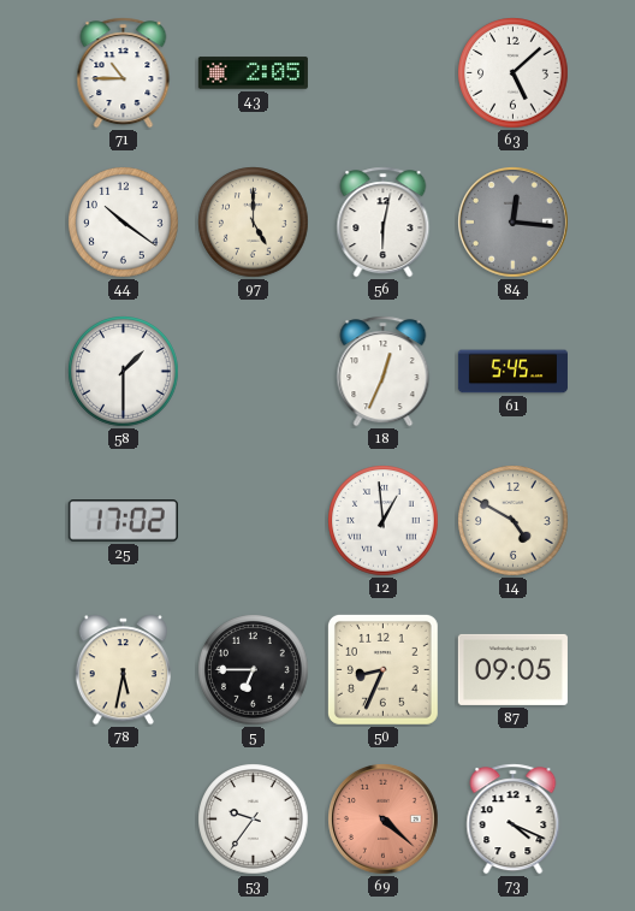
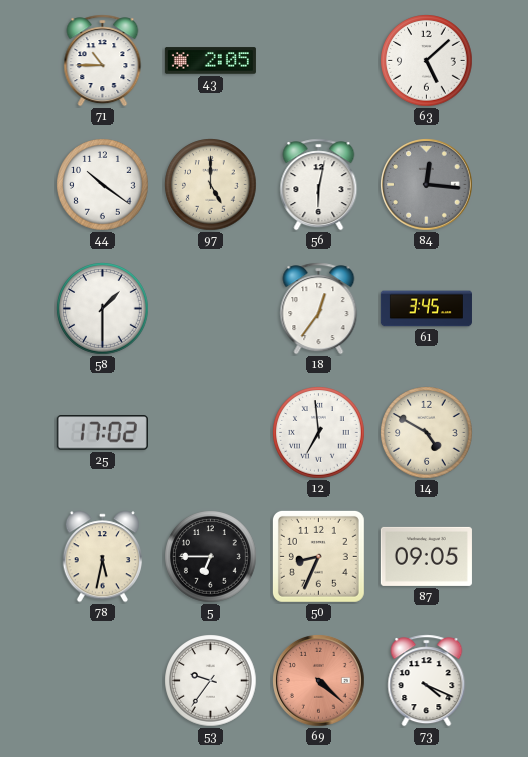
18: 12:34 -> 12:36 (319, 309)
61: 5:45 -> 3:45 (426, 309)
12: 12:59 -> 6:59 (319, 433)
